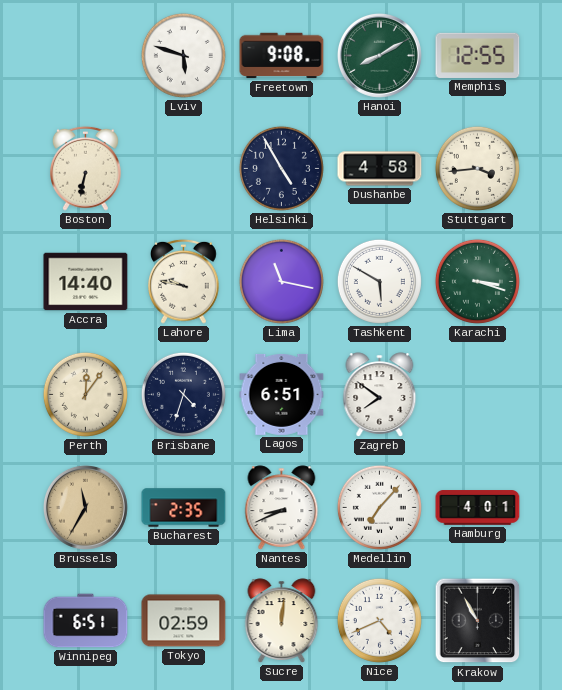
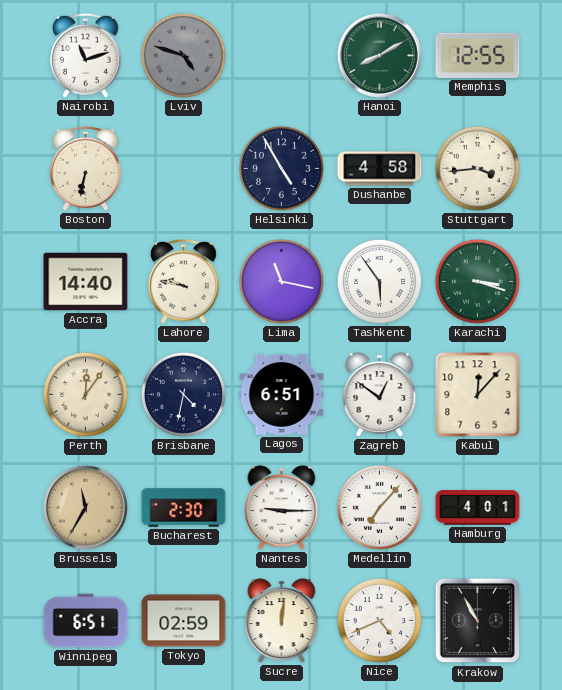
Nairobi: none -> 11:12 (86, 55)
Lviv: 5:48 -> 4:48 (183, 55)
Lviv dial: white -> grey (183, 55)
Freetown: 9:08 -> none (282, 56)
Tashkent: 5:50 -> 5:54 (379, 281)
Brisbane: 4:33 -> 4:32 (183, 394)
Zagreb: 7:51 -> 12:51 (380, 395)
Kabul: none -> 12:07 (478, 395)
Bucharest: 2:35 -> 2:30 (184, 508)
Nantes: 8:41 -> 9:15 (282, 508)
